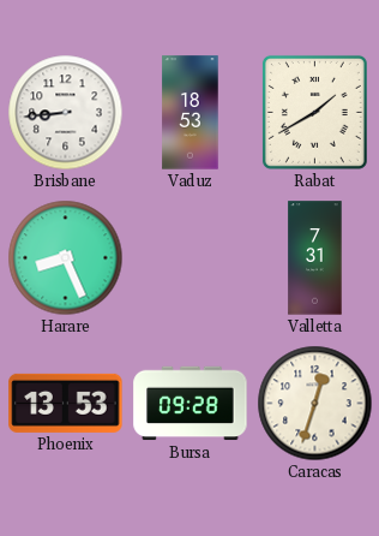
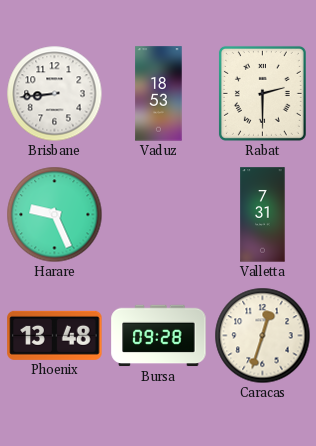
Rabat: 1:40 -> 2:30 (262, 93)
Harare: 8:26 -> 9:26 (55, 215)
Phoenix: 13:53 -> 13:48 (55, 335)
